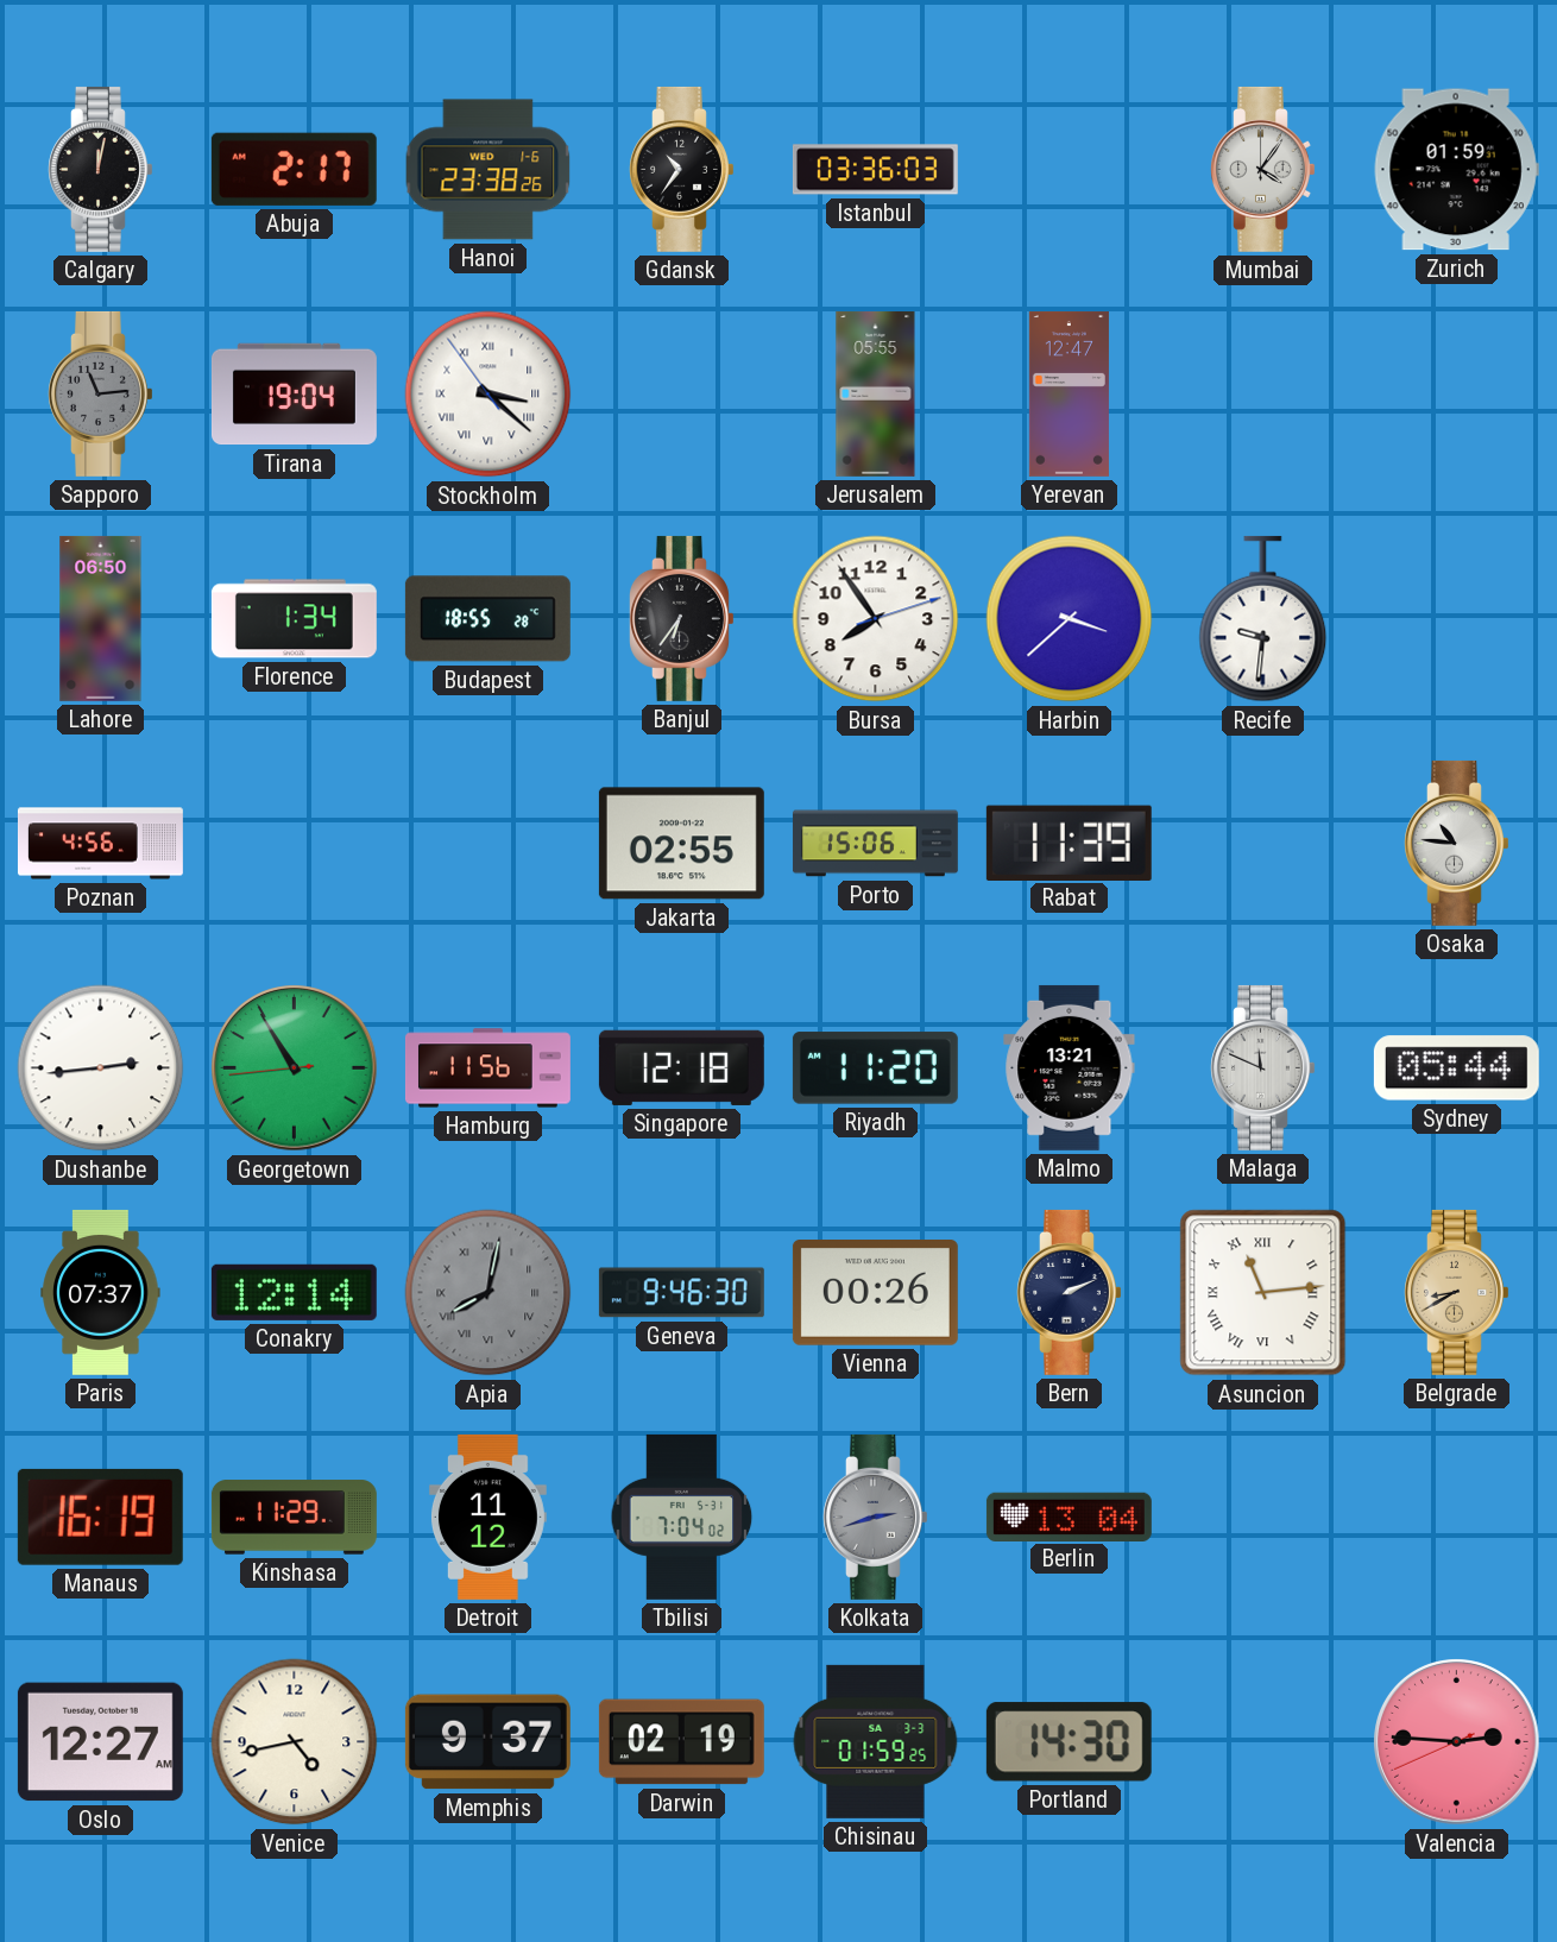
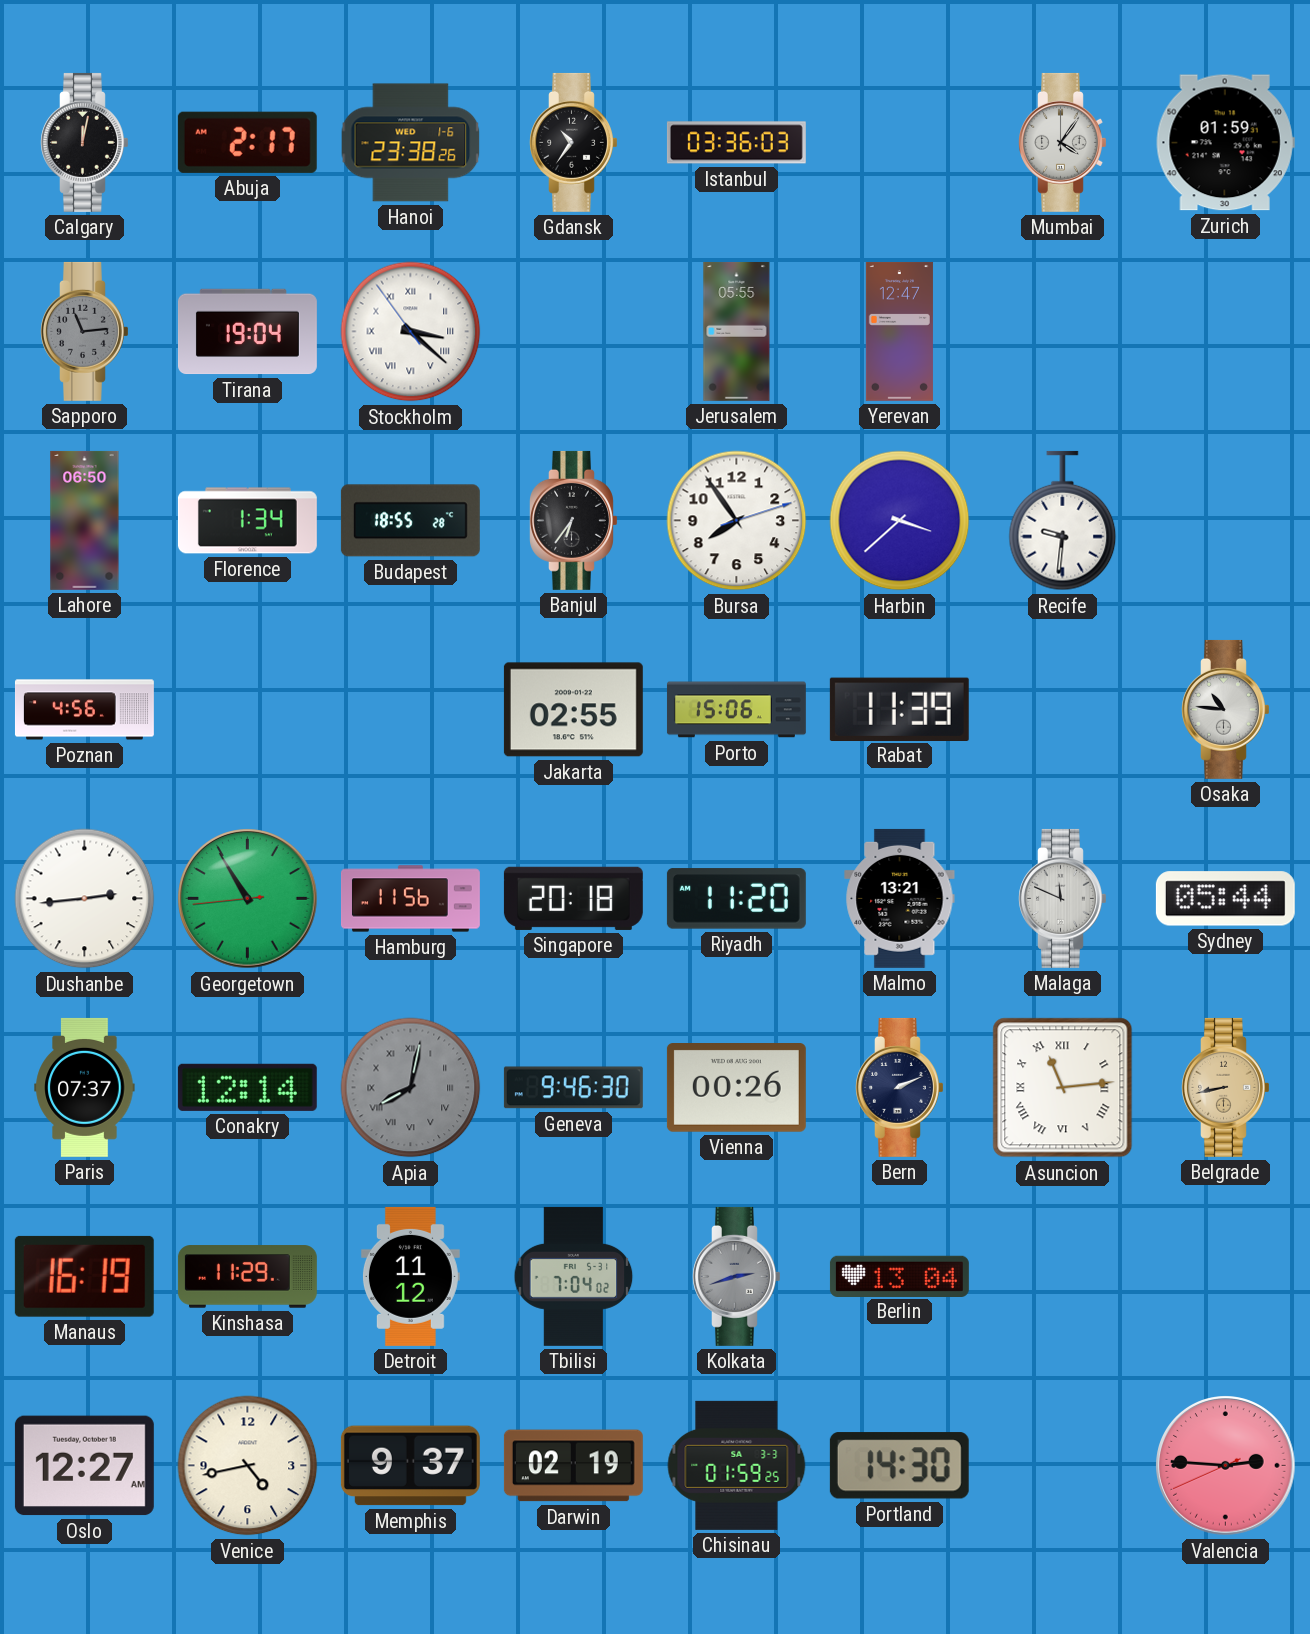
Singapore: 12:18 -> 20:18 (573, 898)
Belgrade: 8:40 -> 8:43 (1226, 1087)
